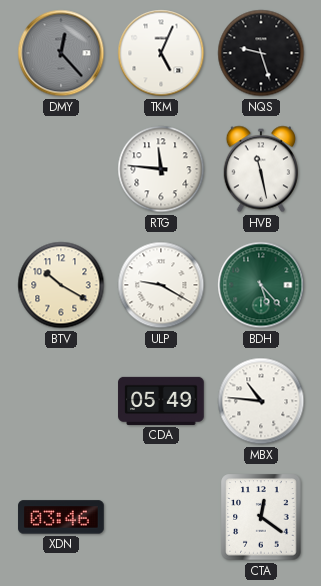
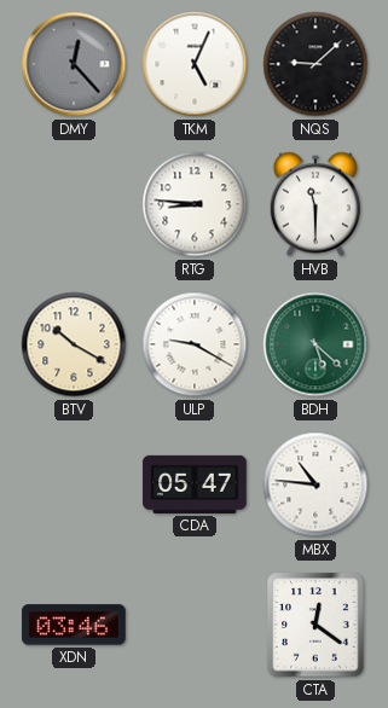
NQS: 9:27 -> 9:08 (315, 64)
RTG: 11:46 -> 8:46 (195, 204)
HVB: 11:28 -> 11:30 (314, 204)
BDH: 5:23 -> 5:22 (315, 344)
CDA: 05:49 -> 05:47 (195, 484)
